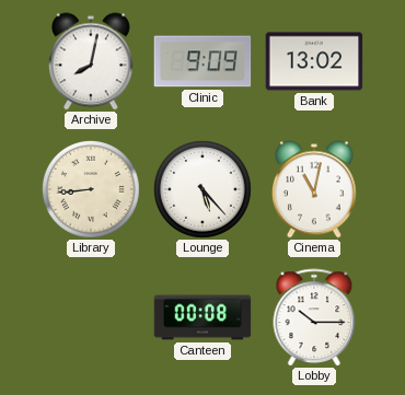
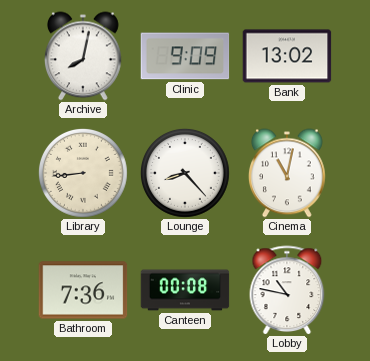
Lounge: 5:23 -> 8:23 (185, 173)
Bathroom: none -> 7:36 (83, 290)
Lobby: 10:15 -> 10:47 (287, 290)
